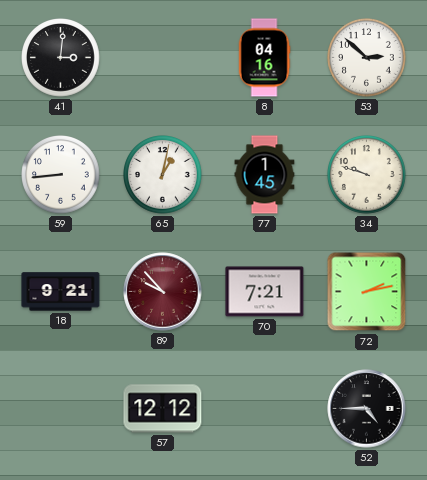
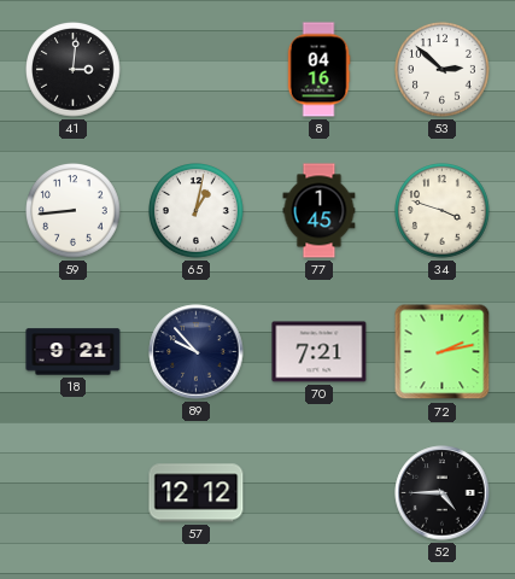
34: 9:48 -> 3:48 (443, 211)
89 dial: burgundy -> navy (197, 352)
